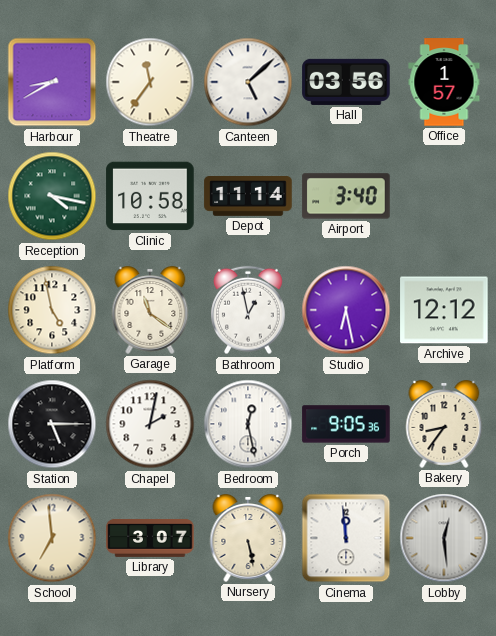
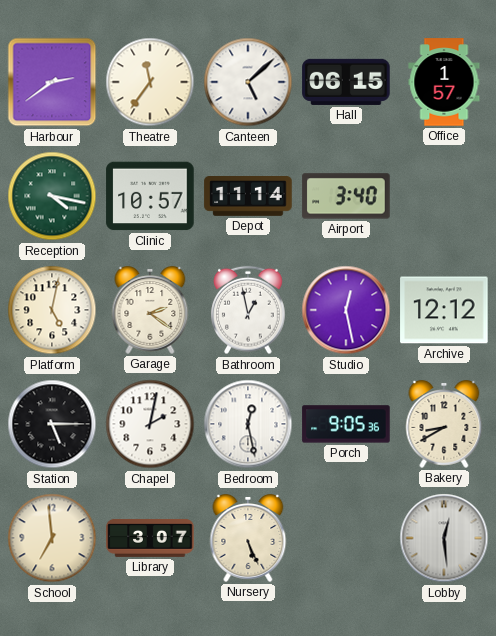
Harbour: 8:40 -> 2:39 (52, 82)
Hall: 03:56 -> 06:15 (346, 82)
Clinic: 10:58 -> 10:57 (150, 196)
Platform: 4:58 -> 5:02 (52, 310)
Garage: 11:21 -> 2:21 (150, 311)
Studio: 6:28 -> 12:28 (346, 310)
Bakery: 8:36 -> 8:40 (444, 425)
Nursery: 5:28 -> 5:26 (248, 539)
Cinema: 11:59 -> none (346, 538)
